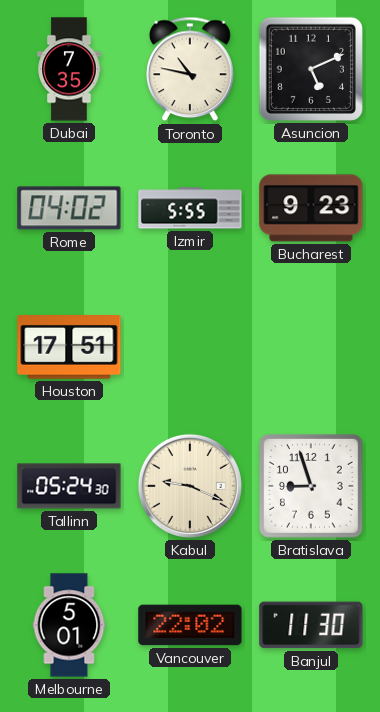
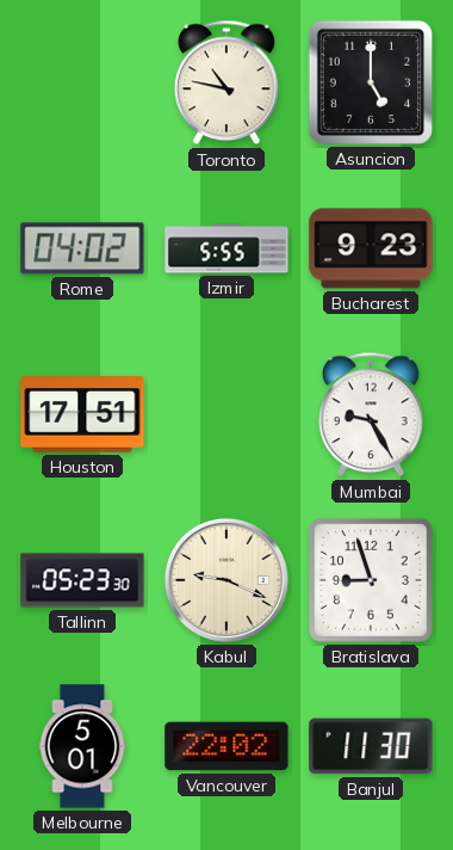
Dubai: 7:35 -> none (69, 69)
Asuncion: 5:11 -> 5:00 (371, 82)
Mumbai: none -> 9:25 (371, 414)
Tallinn: 05:24 -> 05:23 (82, 580)
